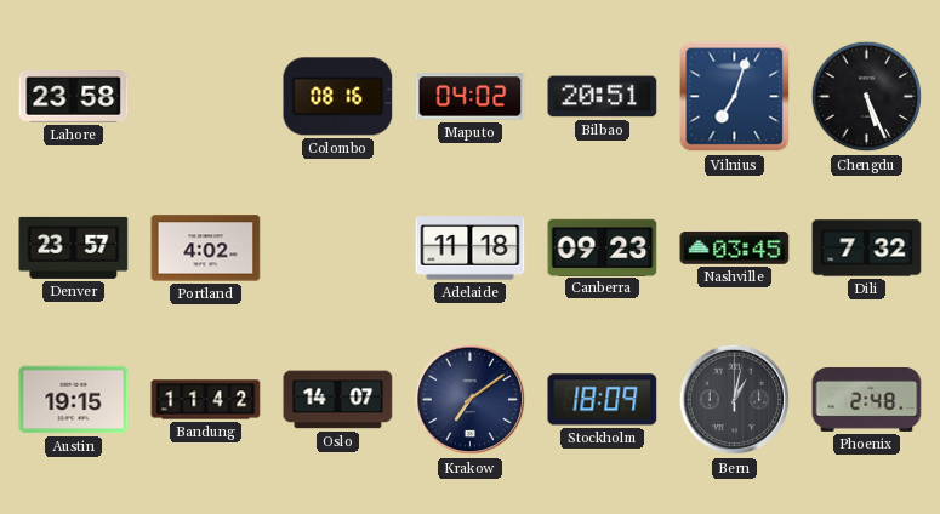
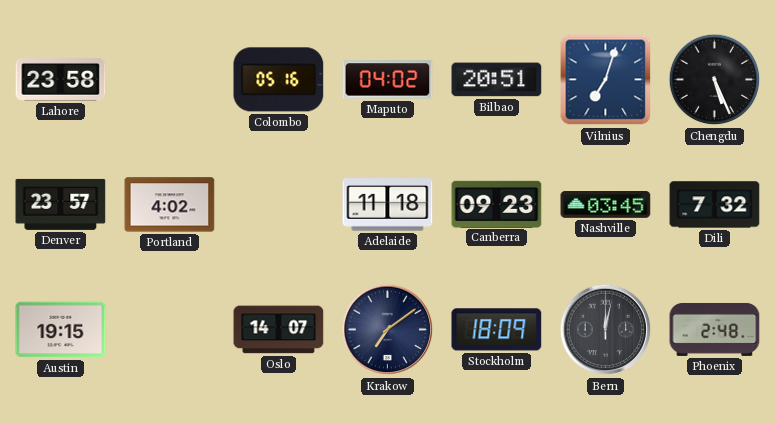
Colombo: 08:16 -> 05:16 (279, 80)
Bandung: 11:42 -> none (206, 400)
Bern: 1:02 -> 12:02 (606, 330)
